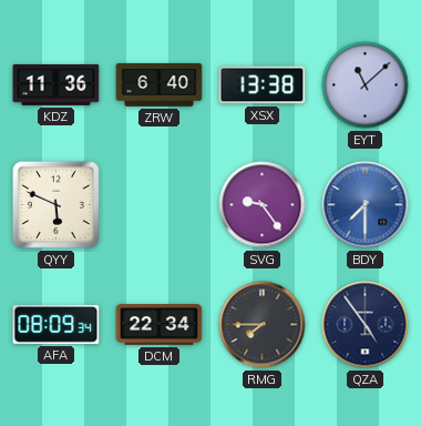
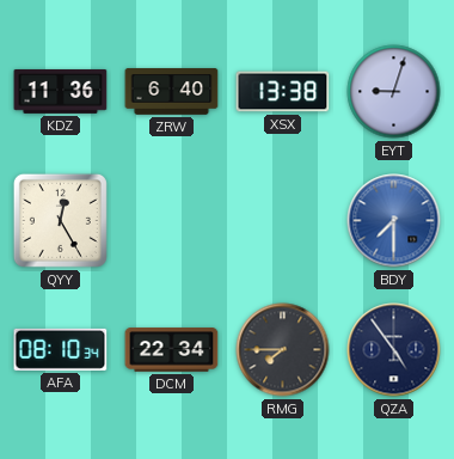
EYT: 11:08 -> 9:03 (394, 92)
QYY: 5:49 -> 12:25 (60, 220)
SVG: 9:24 -> none (263, 205)
AFA: 08:09 -> 08:10 (61, 349)
